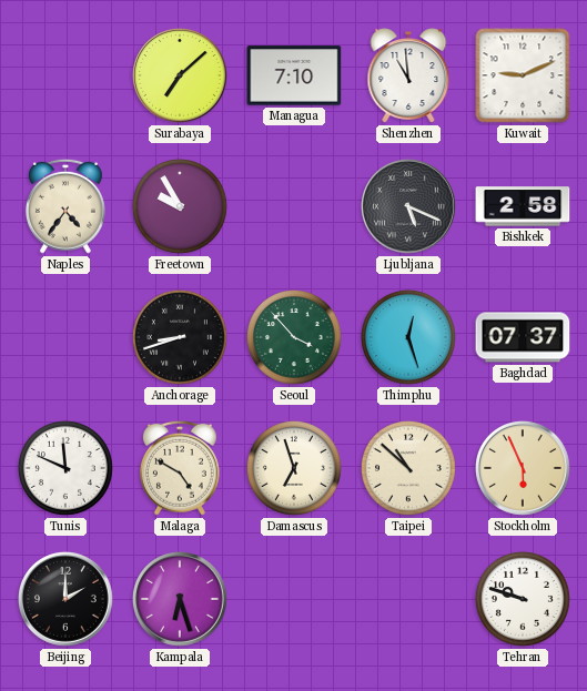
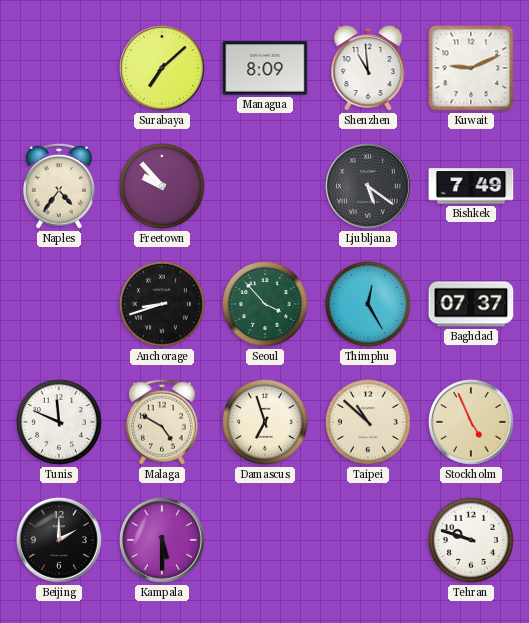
Managua: 7:10 -> 8:09 (265, 68)
Freetown: 9:55 -> 9:53 (162, 186)
Ljubljana: 5:19 -> 5:21 (369, 187)
Bishkek: 2:58 -> 7:49 (471, 186)
Thimphu: 12:27 -> 12:25 (368, 304)
Stockholm: 5:56 -> 4:56 (472, 423)
Kampala: 6:27 -> 5:30 (163, 541)
